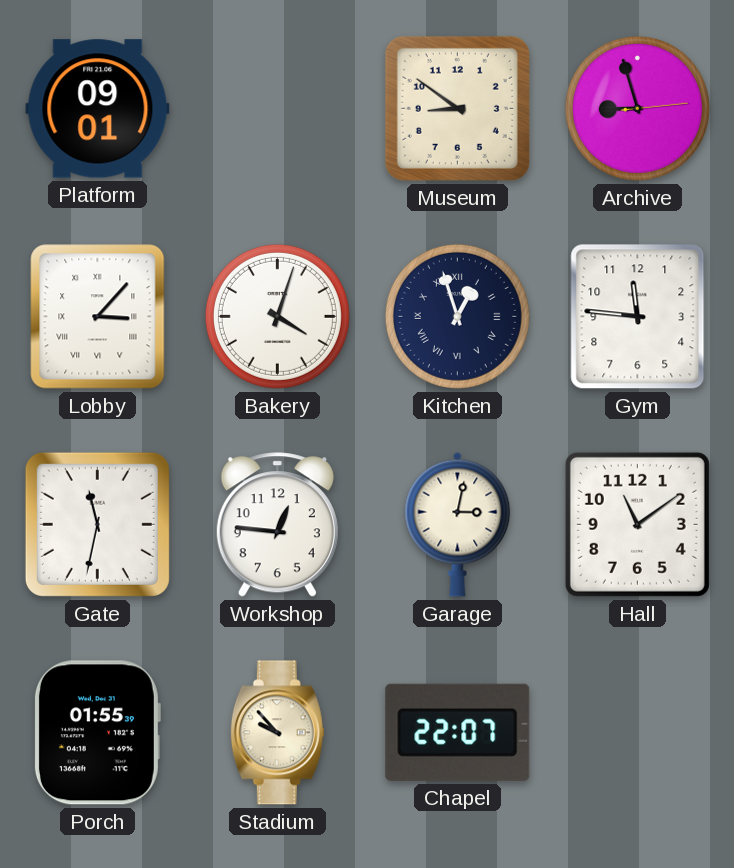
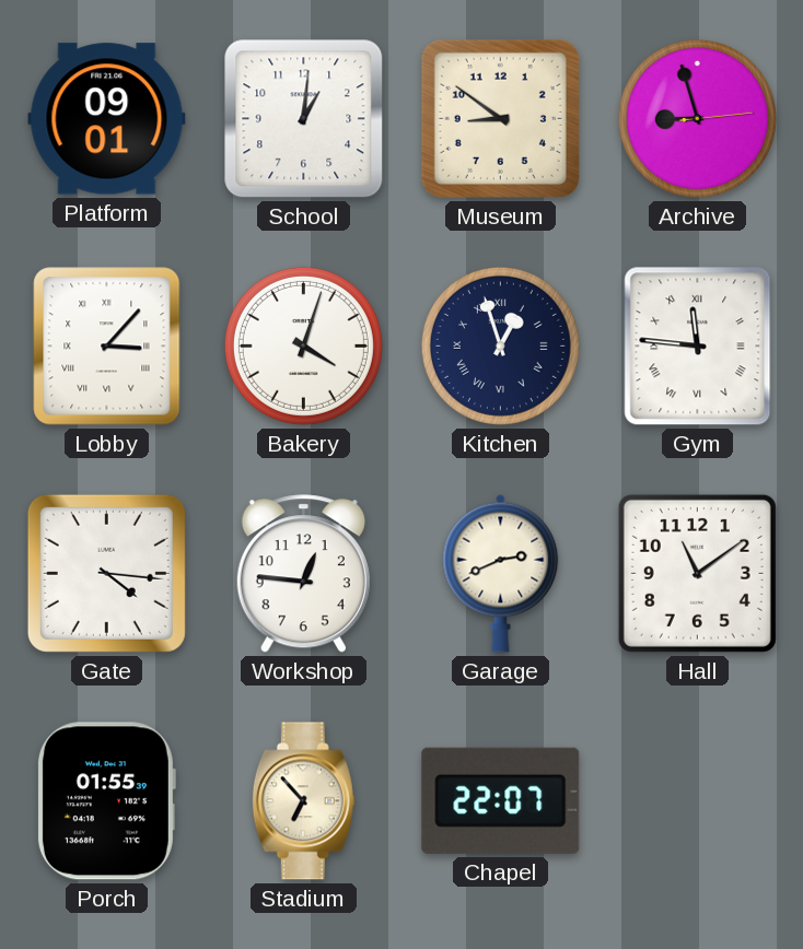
School: none -> 1:01 (304, 119)
Gym numerals: Arabic -> Roman (698, 347)
Gate: 11:32 -> 4:16 (106, 573)
Garage: 3:02 -> 2:41 (501, 573)
Stadium: 9:53 -> 6:53 (303, 801)
